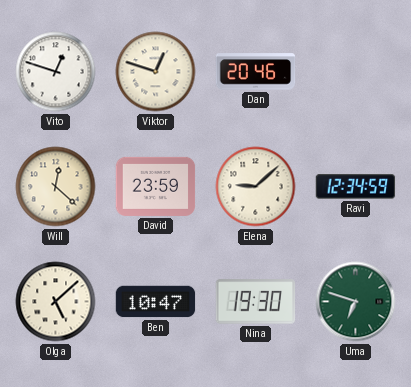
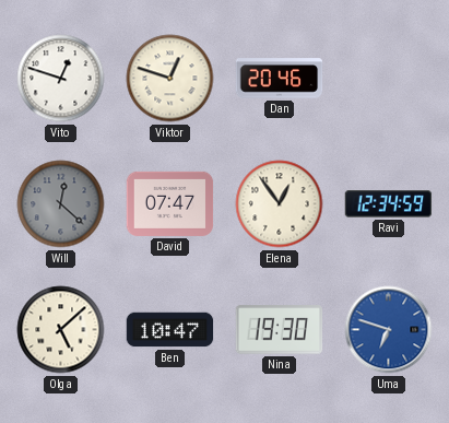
Will dial: cream -> grey (61, 204)
David: 23:59 -> 07:47 (170, 203)
Elena: 9:08 -> 12:54 (280, 204)
Uma dial: green -> blue (389, 330)
